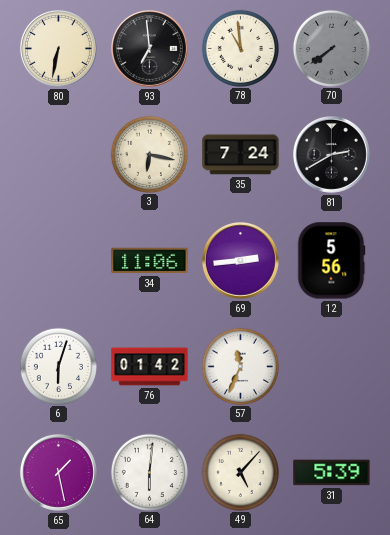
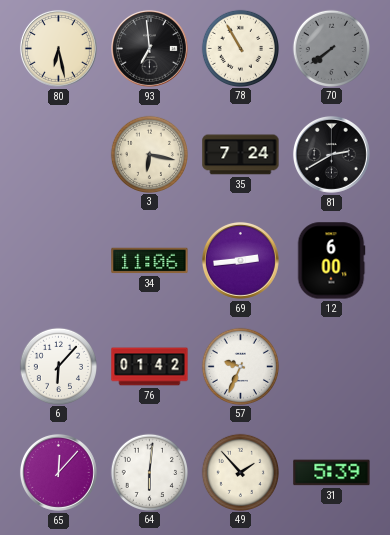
80: 6:32 -> 6:28 (58, 48)
78: 10:59 -> 10:55 (240, 48)
12: 5:56 -> 6:00 (331, 261)
6: 6:03 -> 6:07 (58, 366)
57: 11:34 -> 9:34 (240, 366)
65: 1:28 -> 12:07 (58, 472)
49: 5:07 -> 1:53 (240, 472)
